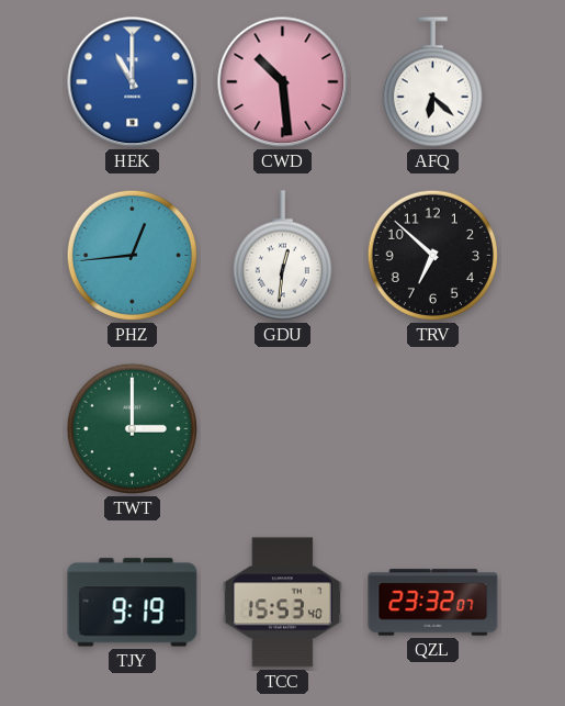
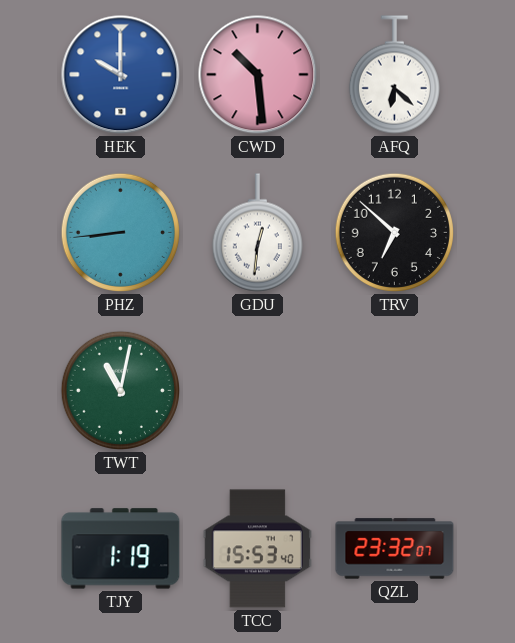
HEK: 11:00 -> 10:00 (121, 75)
PHZ: 12:44 -> 8:44 (120, 232)
TWT: 3:00 -> 11:02 (120, 390)
TJY: 9:19 -> 1:19 (121, 549)
